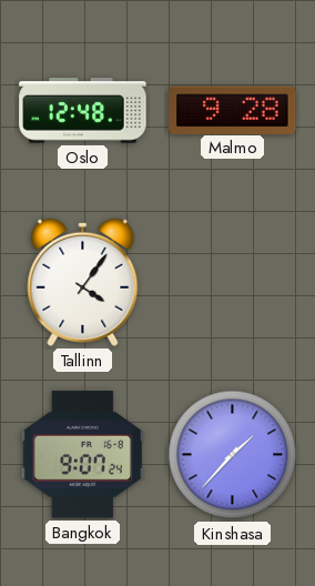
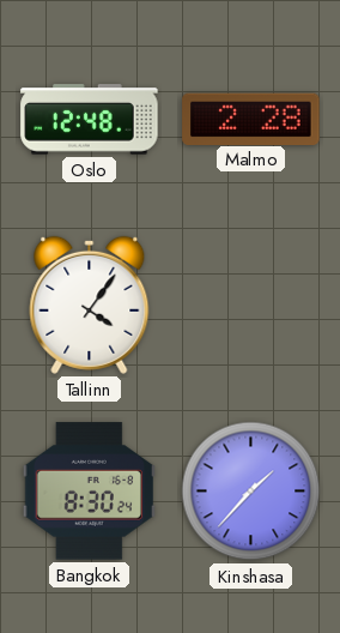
Malmo: 9:28 -> 2:28 (251, 119)
Bangkok: 9:07 -> 8:30 (89, 492)
